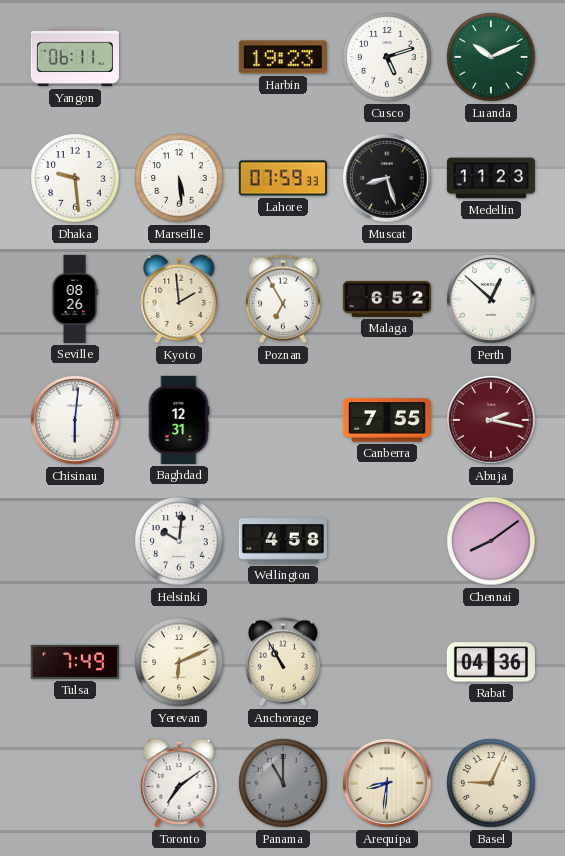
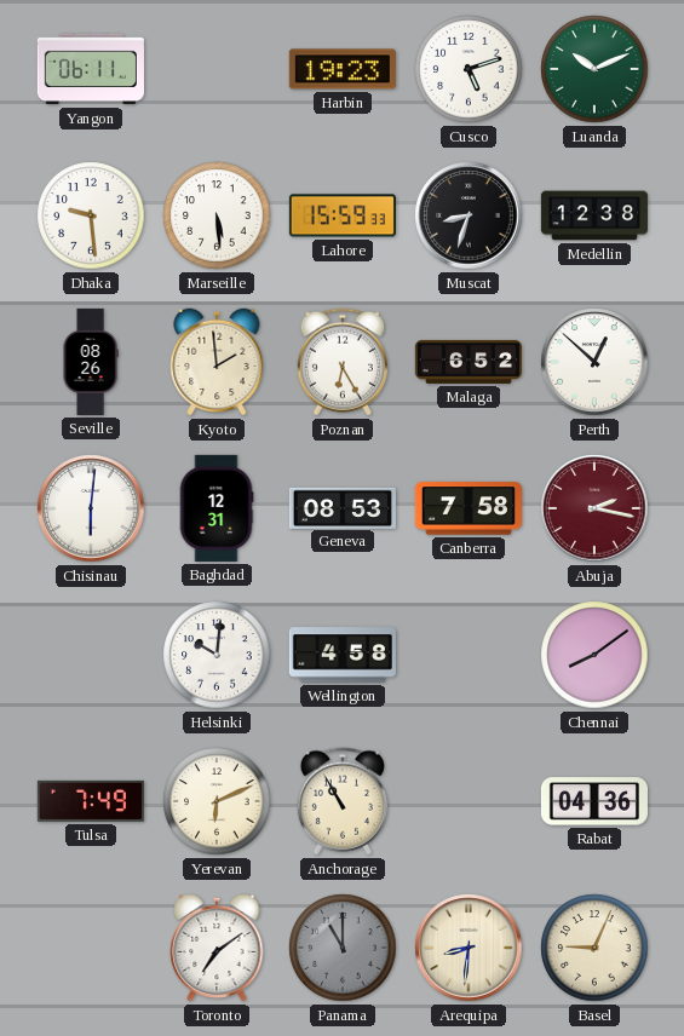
Lahore: 07:59 -> 15:59 (343, 215)
Muscat: 8:27 -> 8:33 (469, 215)
Medellin: 11:23 -> 12:38 (593, 215)
Poznan: 6:55 -> 6:25 (343, 362)
Geneva: none -> 08:53 (343, 507)
Canberra: 7:55 -> 7:58 (469, 508)
